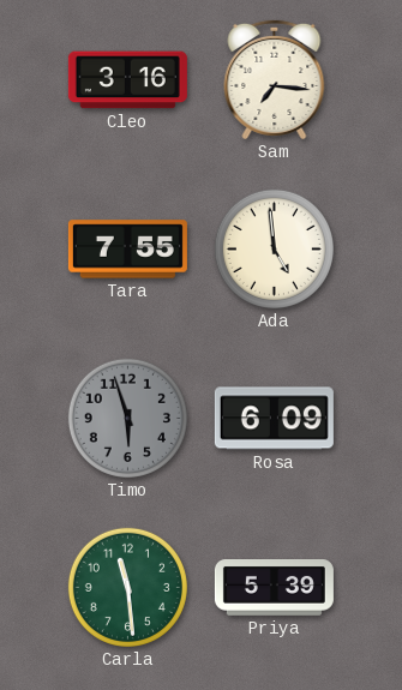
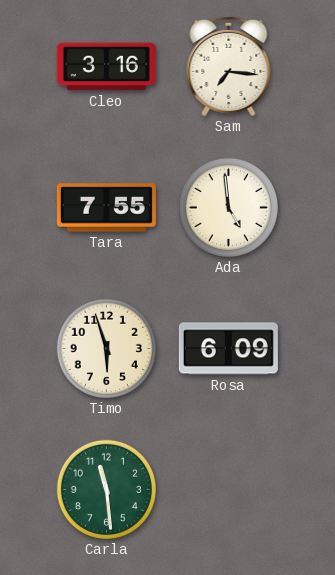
Timo dial: grey -> cream (106, 348)
Priya: 5:39 -> none (274, 588)
